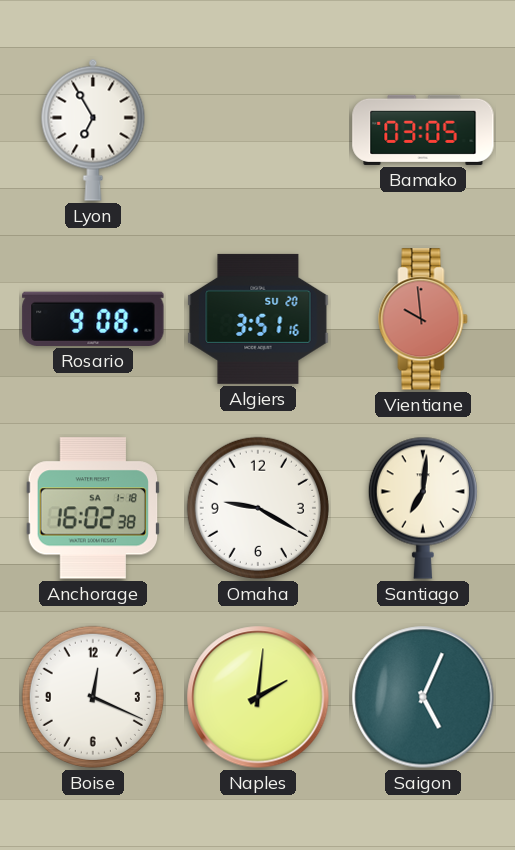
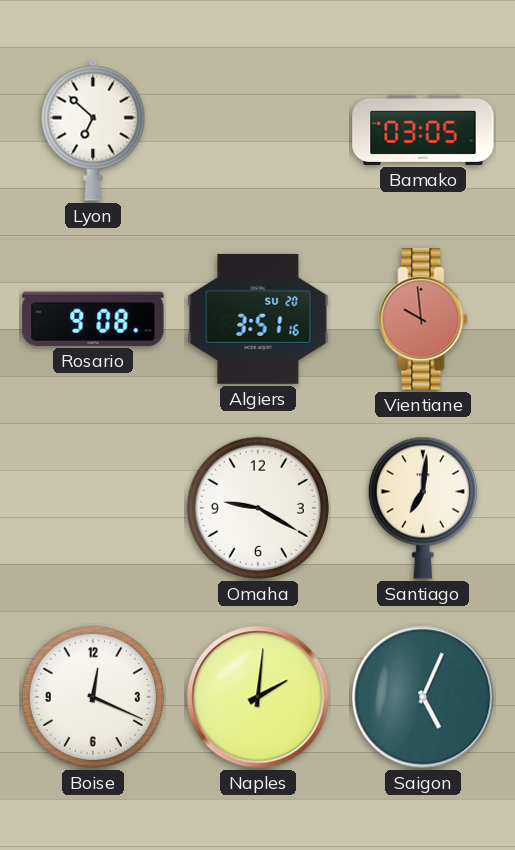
Lyon: 6:55 -> 6:52 (93, 130)
Anchorage: 16:02 -> none (93, 508)
